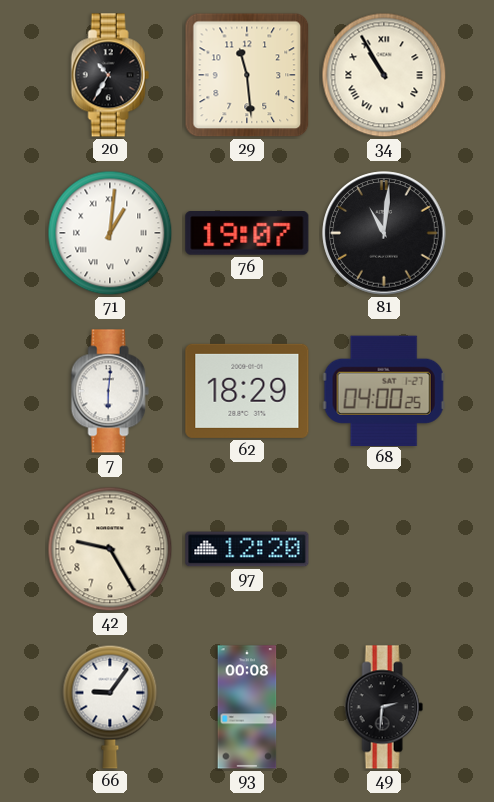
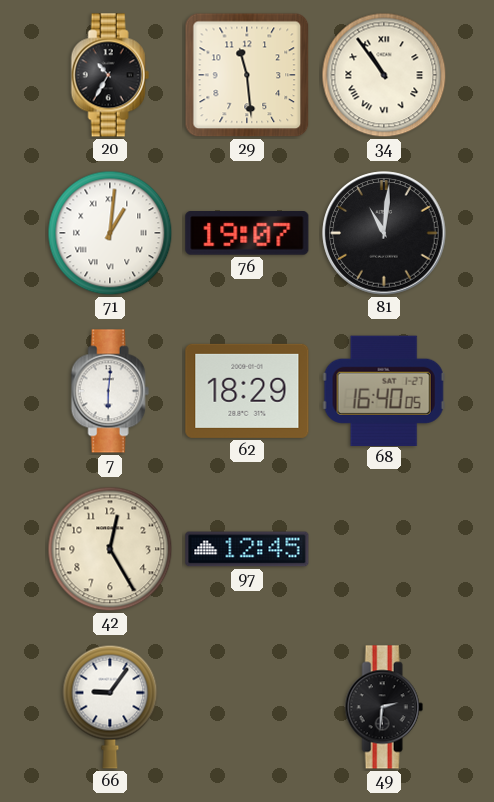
34: 10:55 -> 10:54 (384, 75)
68: 04:00 -> 16:40 (384, 390)
42: 9:25 -> 12:25 (110, 549)
97: 12:20 -> 12:45 (247, 549)
93: 00:08 -> none (247, 707)
